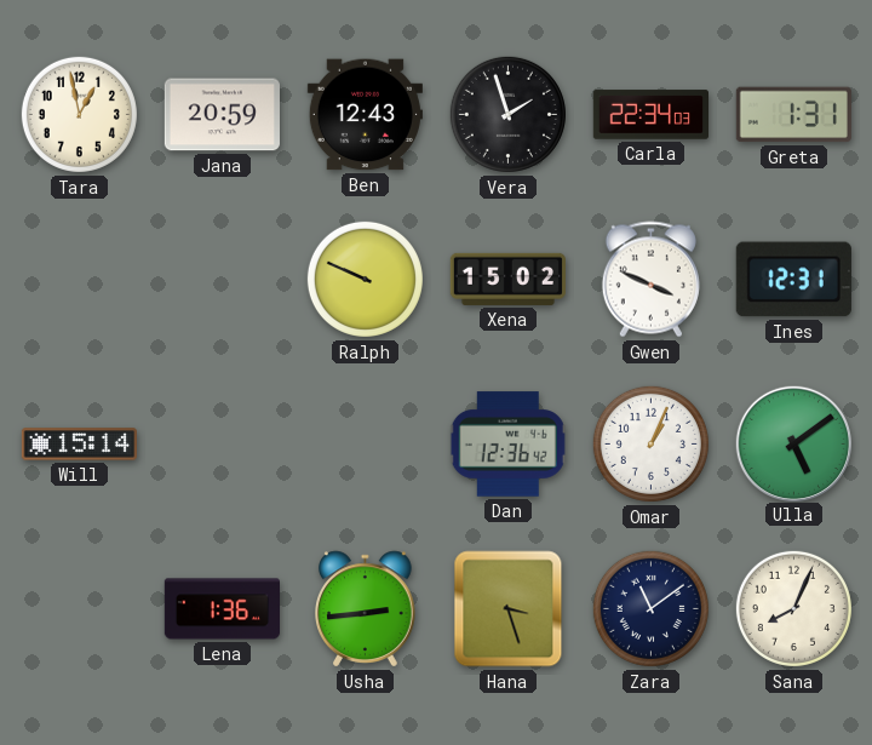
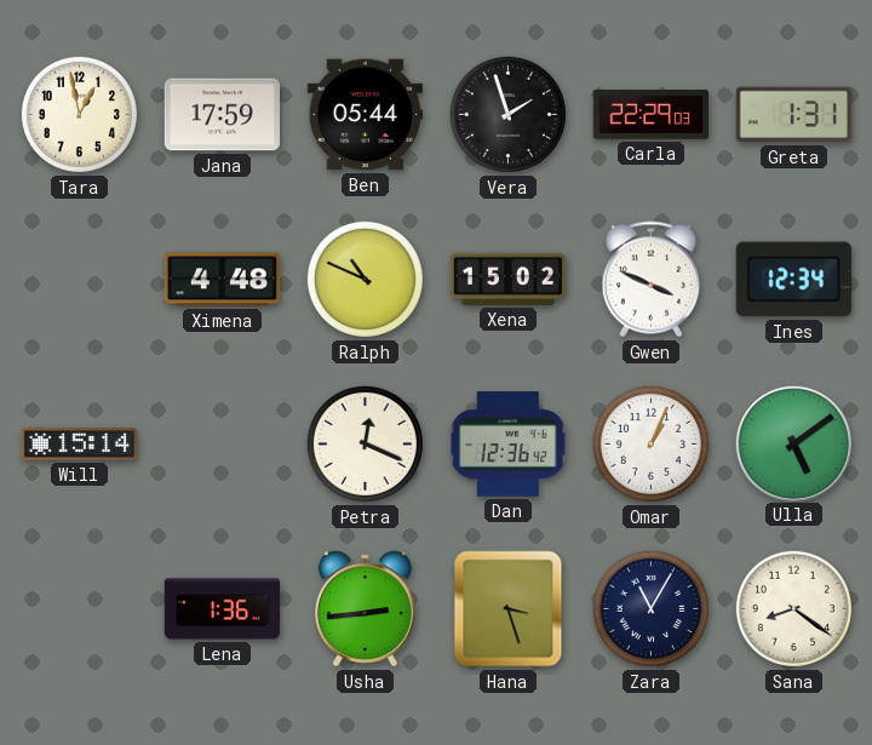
Jana: 20:59 -> 17:59 (222, 115)
Ben: 12:43 -> 05:44 (365, 115)
Carla: 22:34 -> 22:29 (650, 115)
Ximena: none -> 4:48 (222, 280)
Ralph: 9:49 -> 10:49 (365, 279)
Ines: 12:31 -> 12:34 (793, 280)
Petra: none -> 12:19 (365, 443)
Zara: 11:09 -> 11:05 (650, 608)
Sana: 8:04 -> 8:21 (793, 608)
